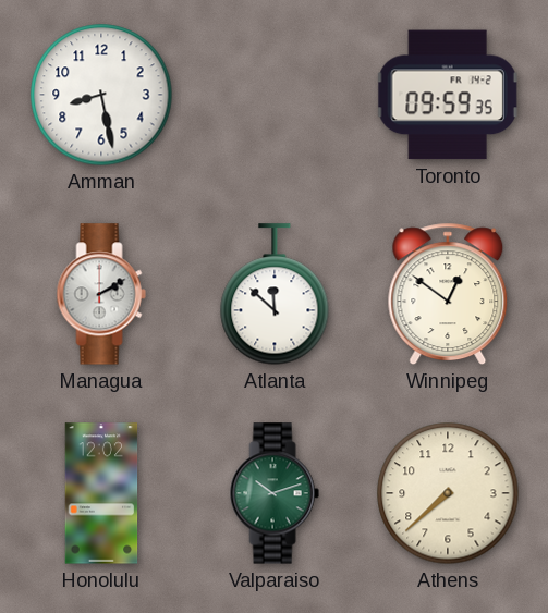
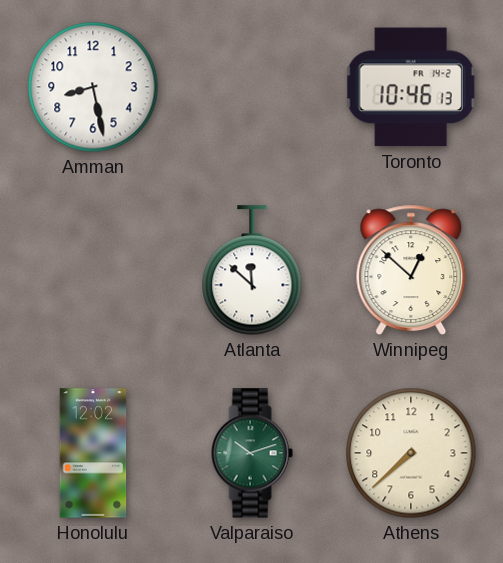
Toronto: 09:59 -> 10:46 (411, 87)
Managua: 2:10 -> none (101, 294)
Winnipeg: 12:51 -> 12:52 (411, 270)
